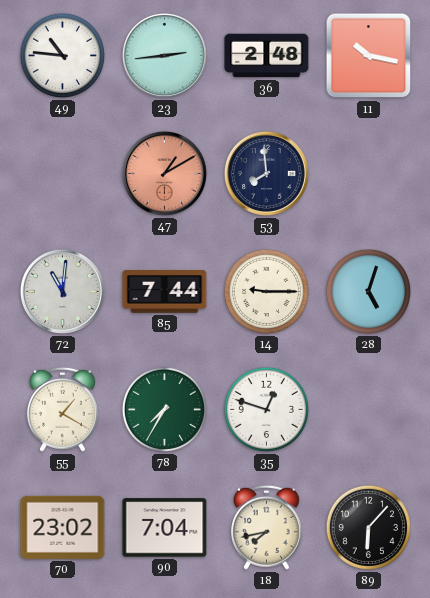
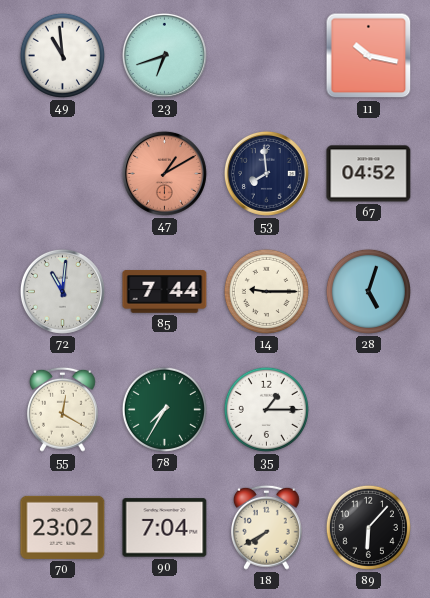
49: 10:46 -> 10:59 (62, 55)
23: 2:44 -> 6:42 (164, 55)
36: 2:48 -> none (267, 56)
67: none -> 04:52 (369, 174)
55: 1:20 -> 12:20 (62, 409)
35: 12:48 -> 1:15 (266, 409)
18: 7:43 -> 7:40 (266, 527)
